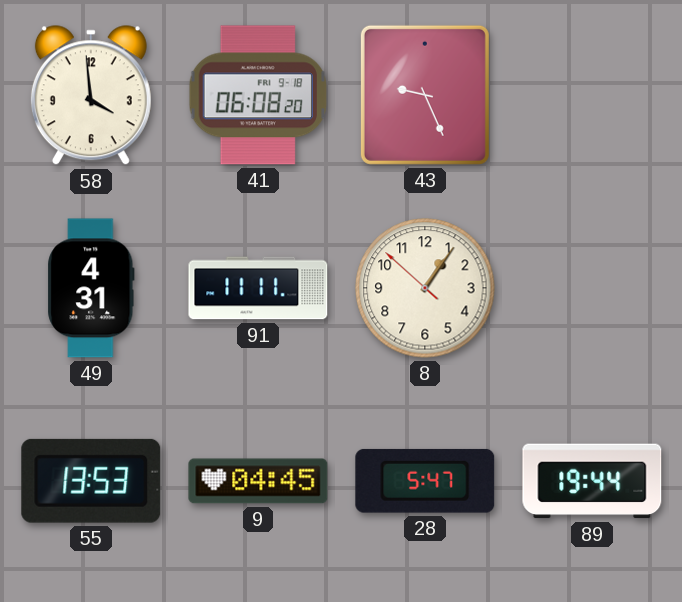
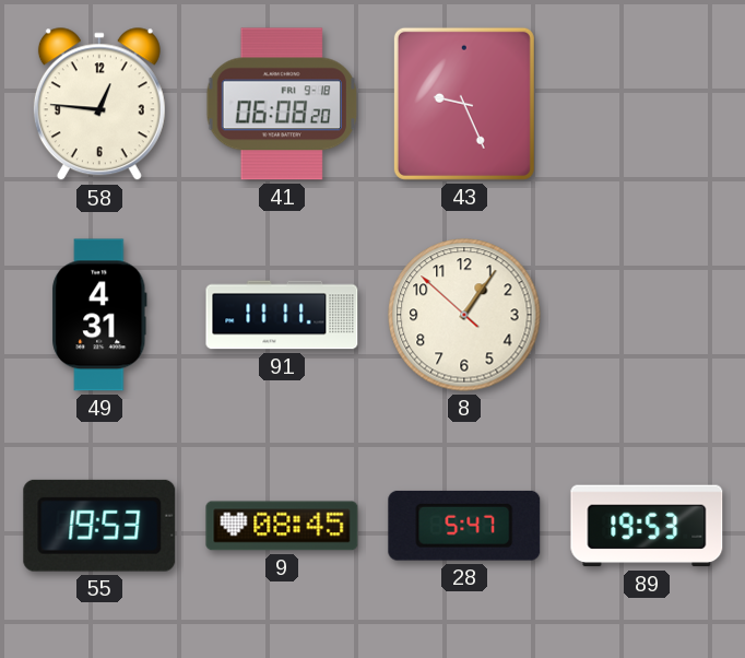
58: 3:59 -> 12:46 (99, 105)
55: 13:53 -> 19:53 (99, 526)
9: 04:45 -> 08:45 (282, 526)
89: 19:44 -> 19:53 (647, 526)
